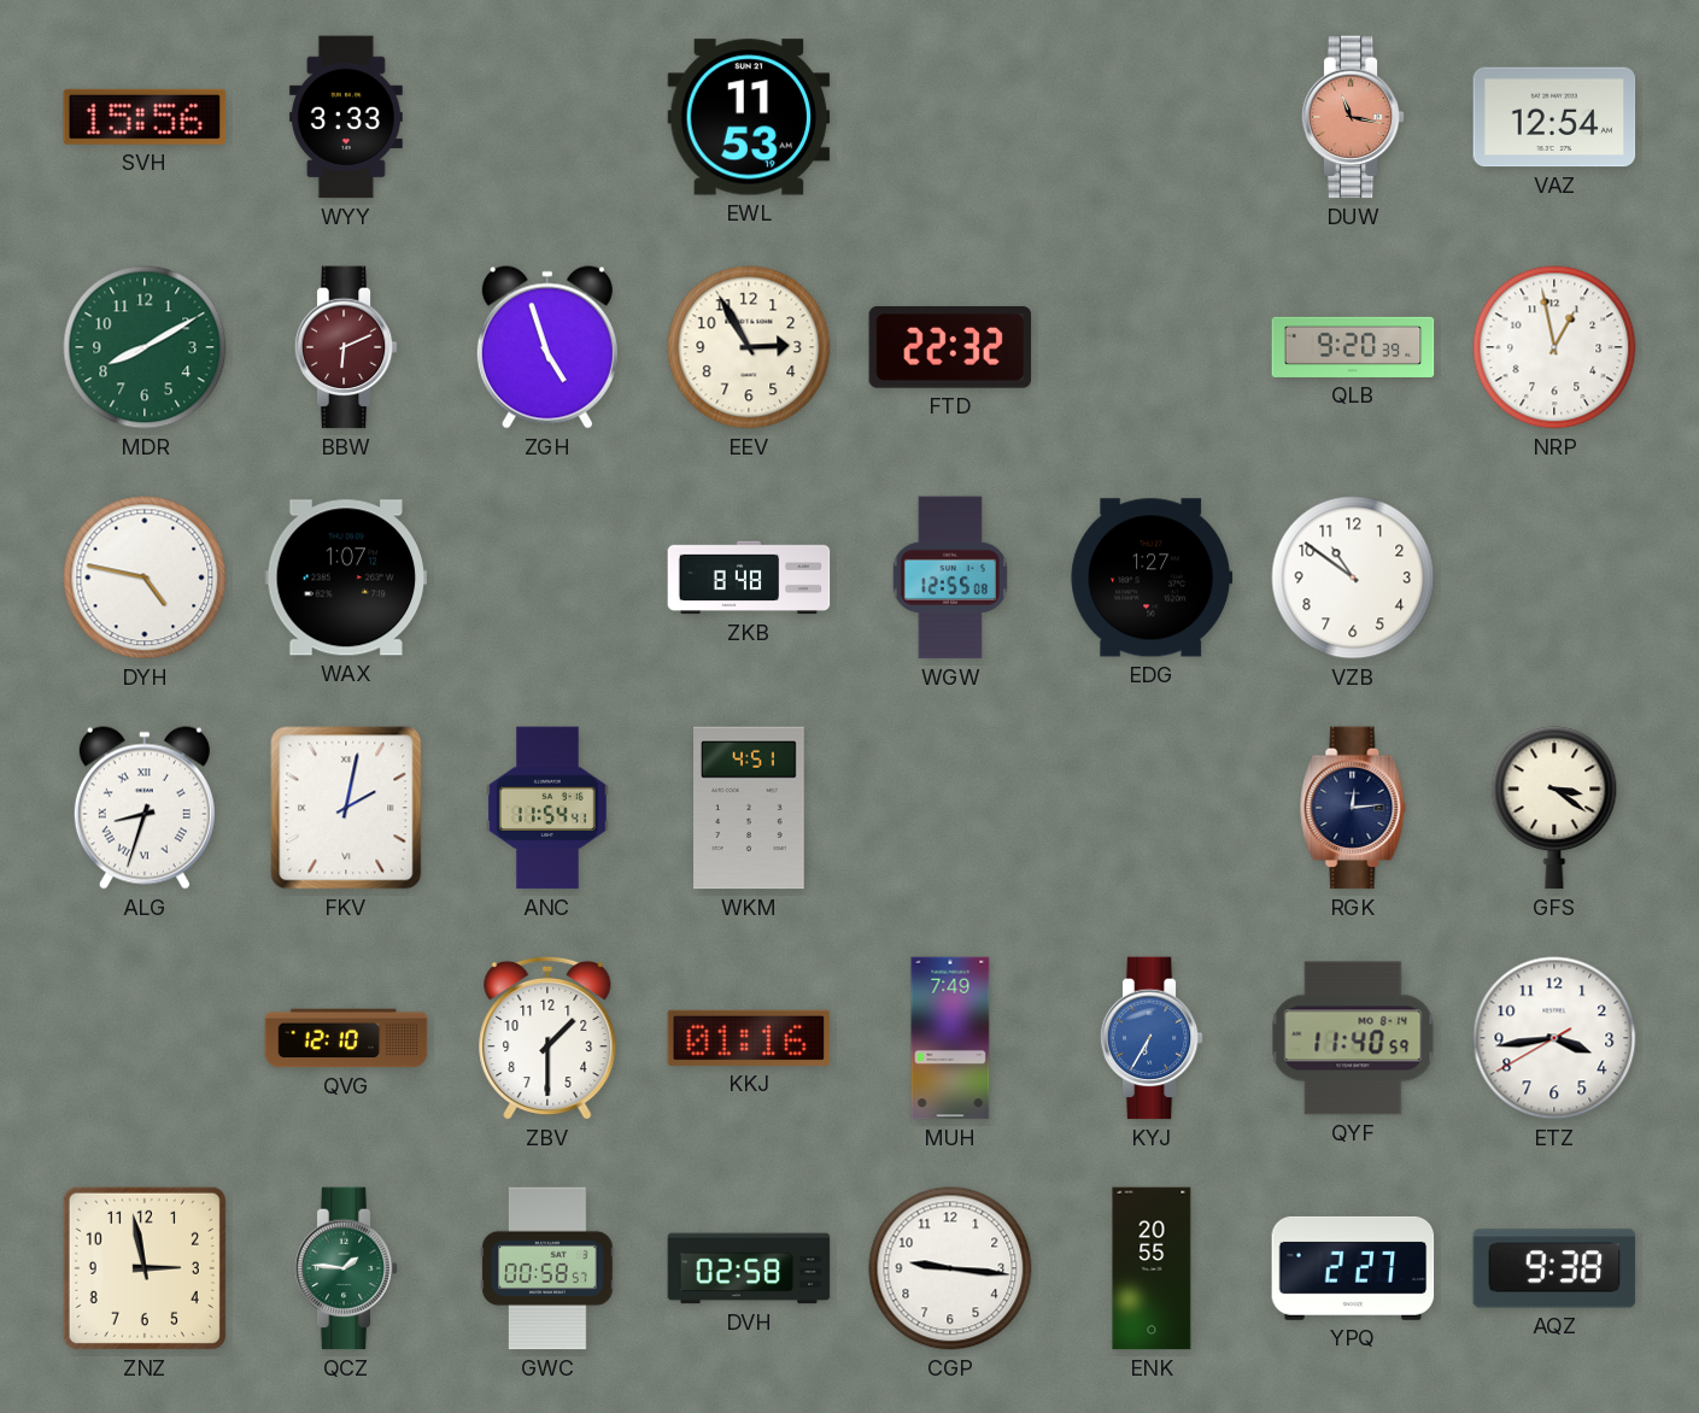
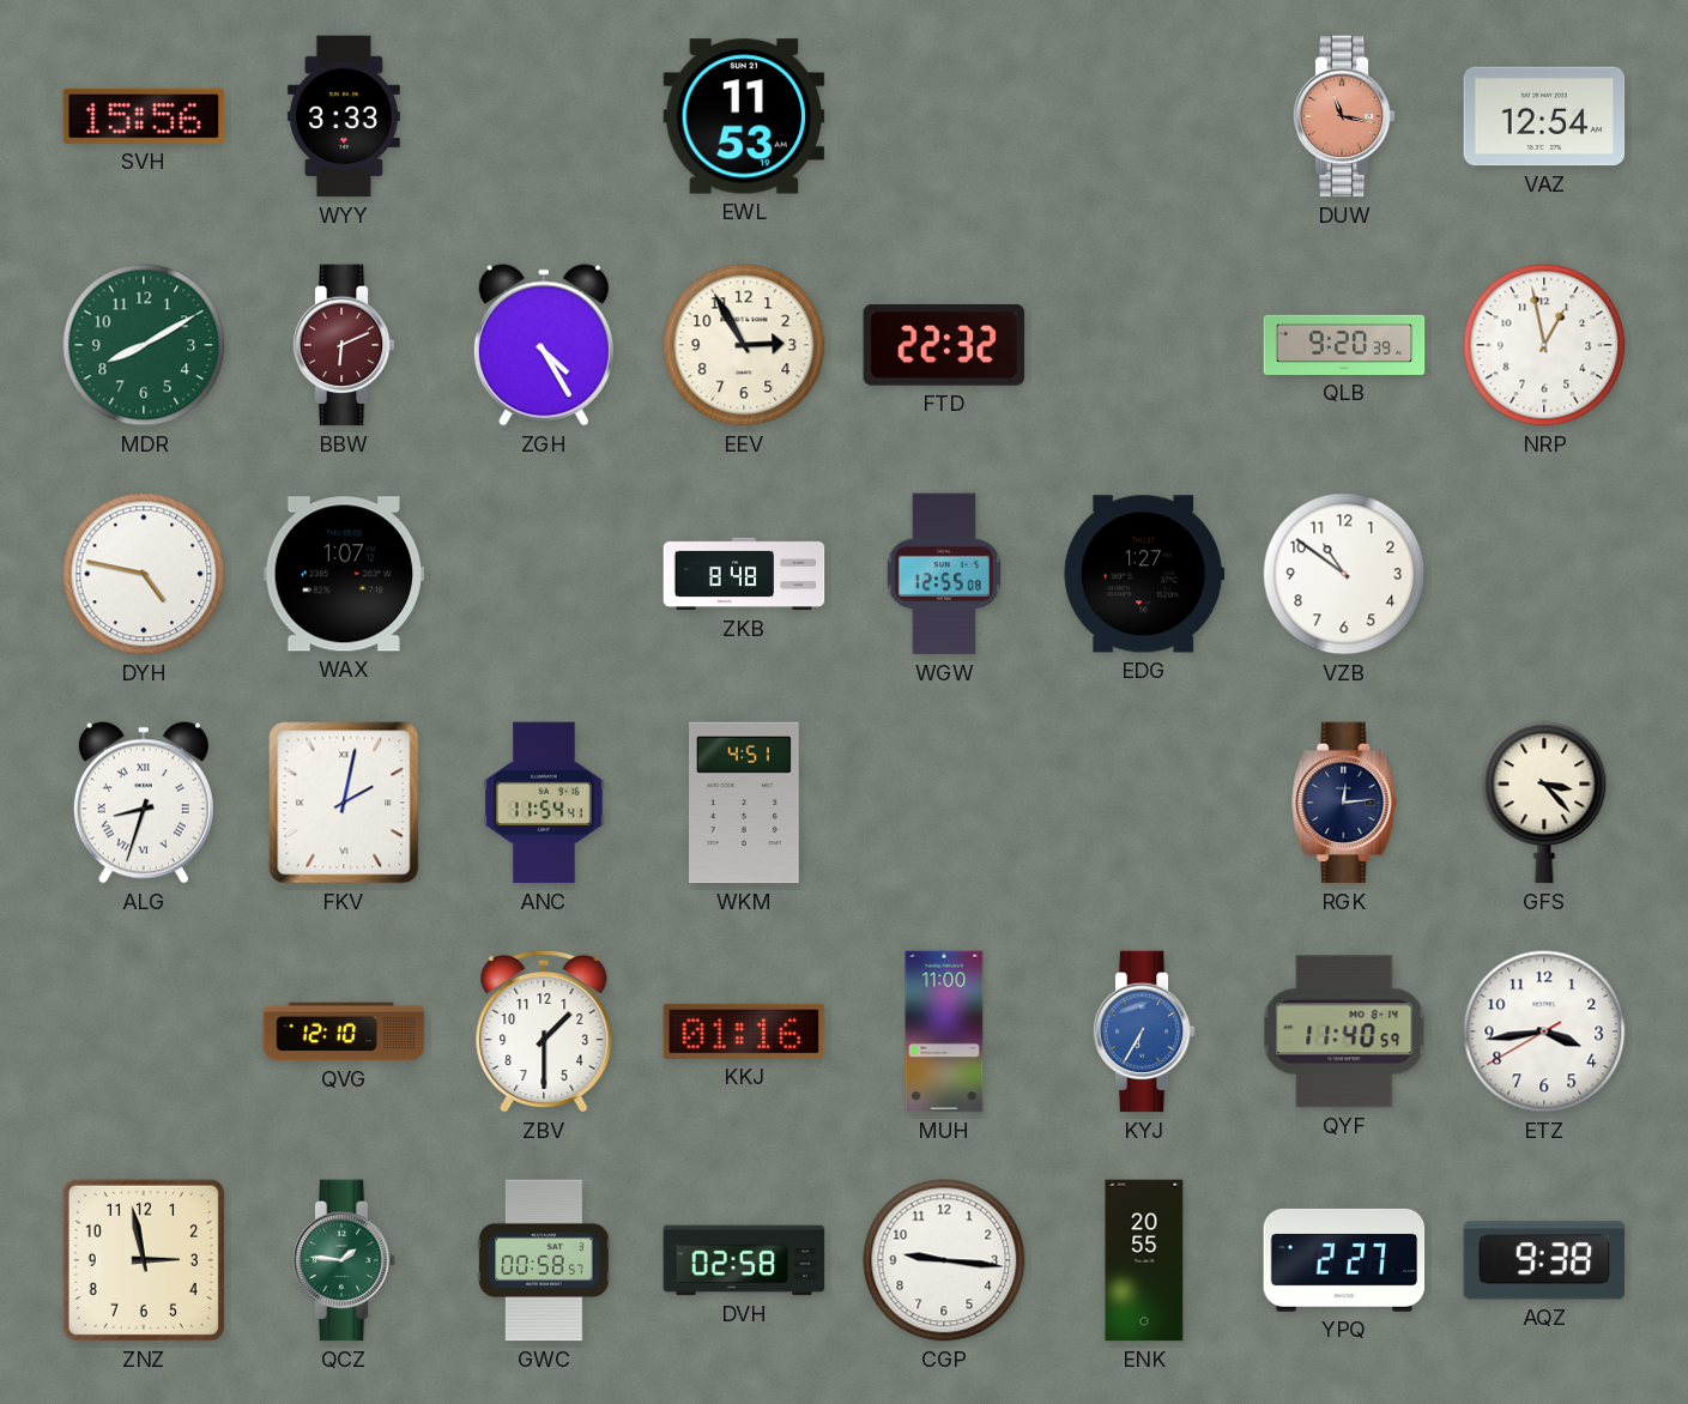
ZGH: 4:57 -> 4:25 (544, 345)
GFS: 3:21 -> 3:23 (1544, 803)
MUH: 7:49 -> 11:00 (944, 1031)
